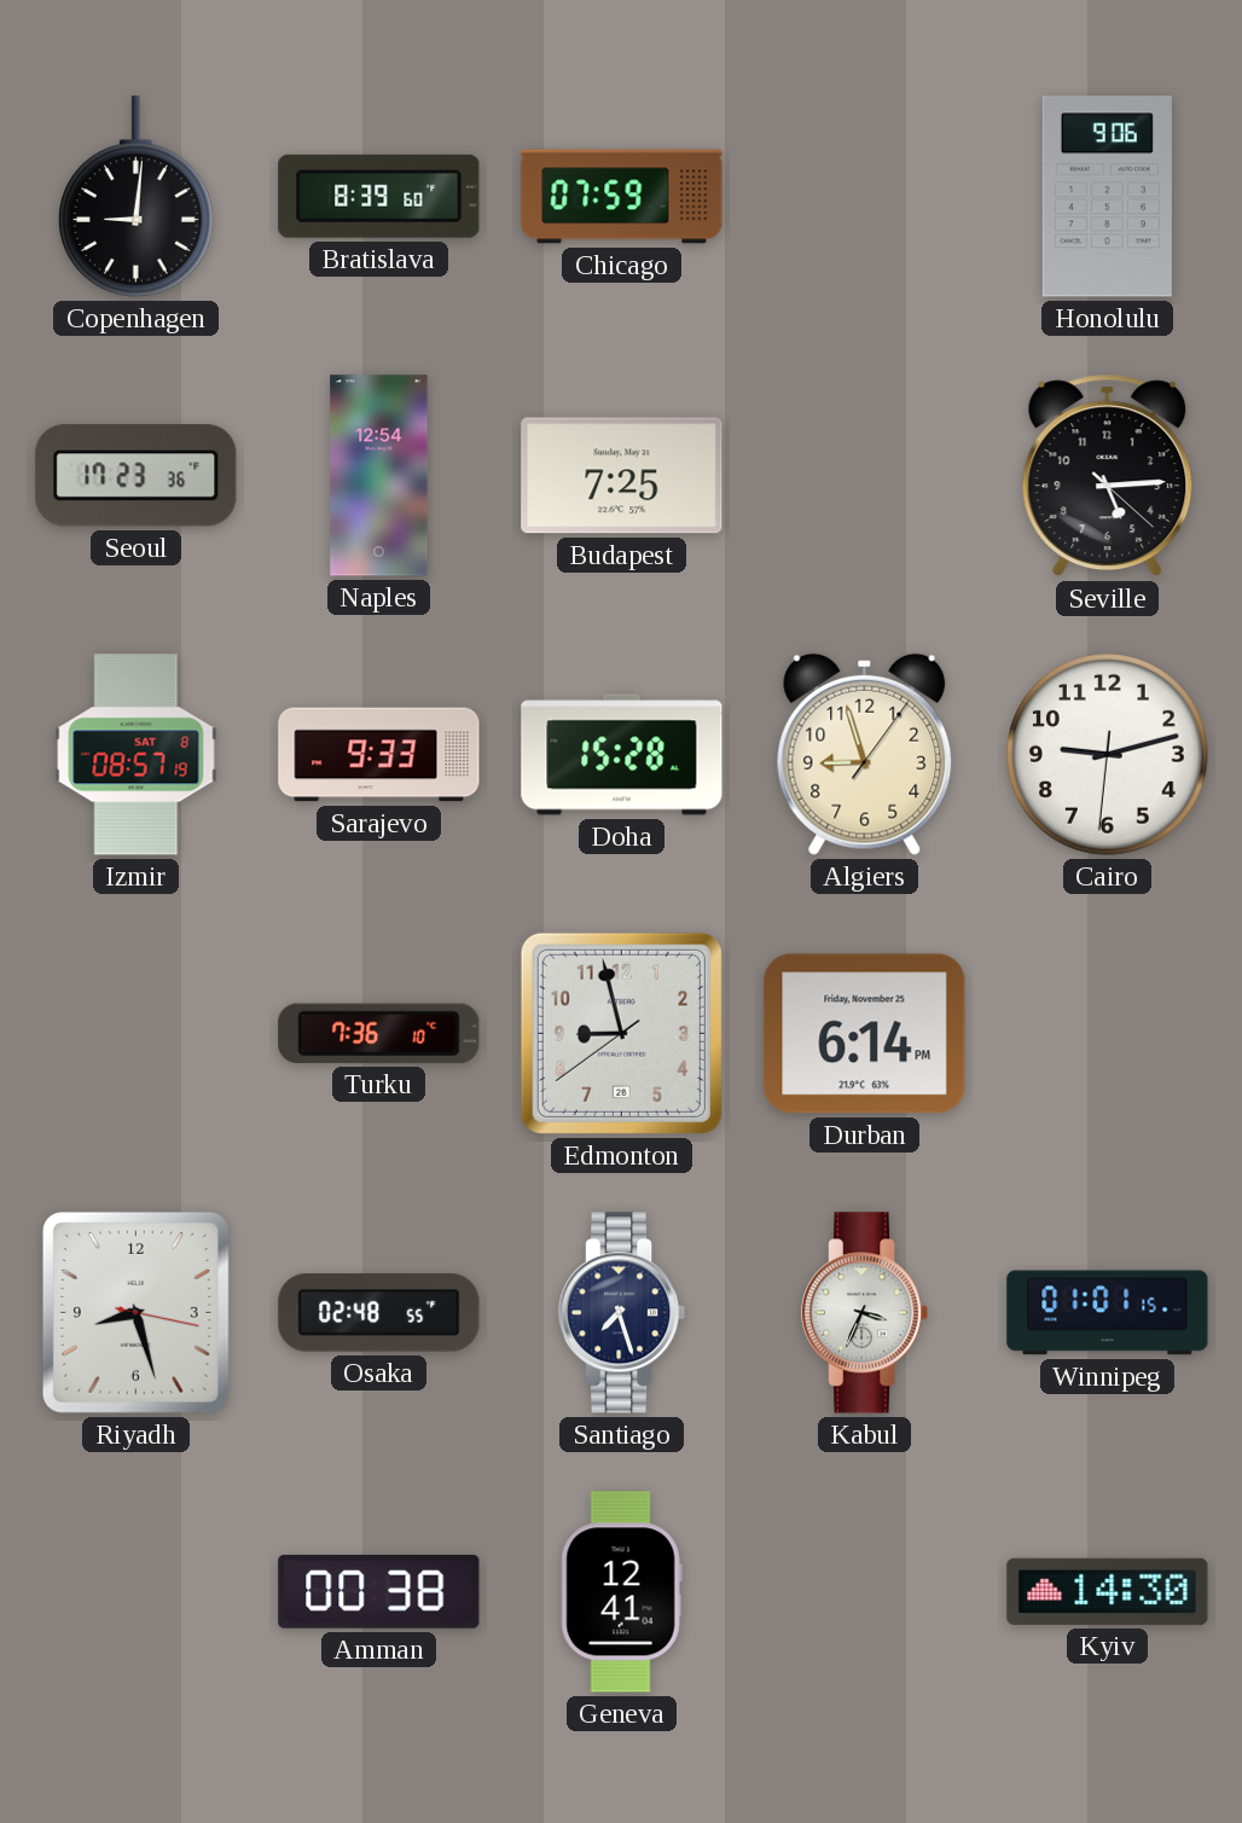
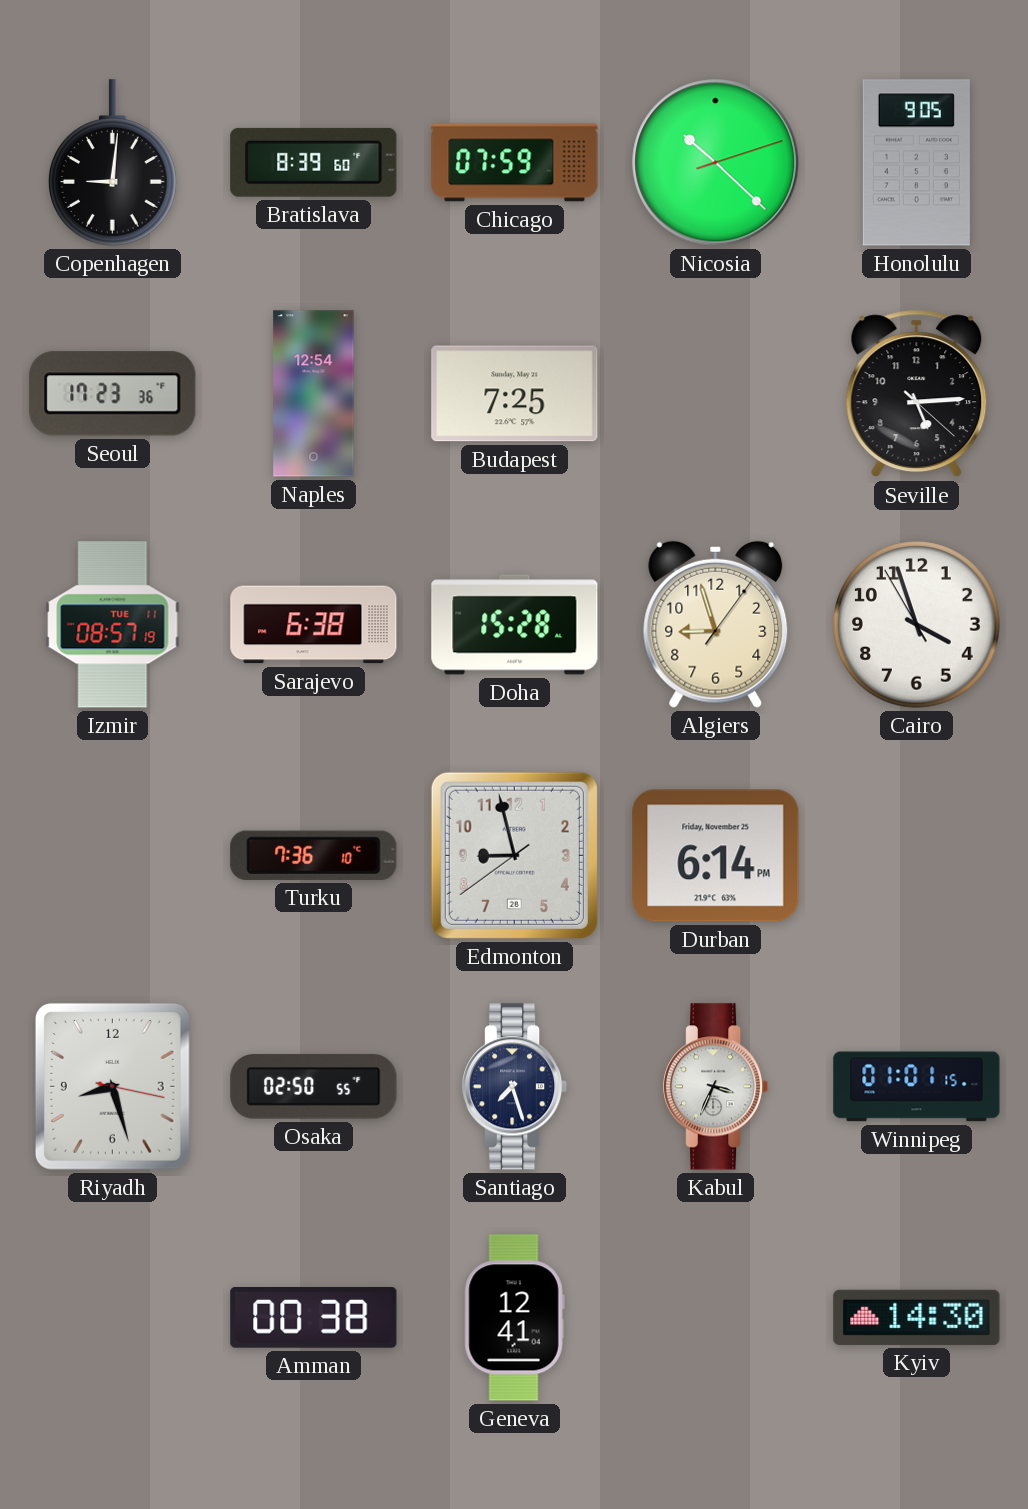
Nicosia: none -> 10:22 (716, 163)
Honolulu: 9:06 -> 9:05 (916, 163)
Izmir date: SAT 8 -> TUE 11 (113, 625)
Sarajevo: 9:33 -> 6:38 (314, 625)
Cairo: 9:12 -> 3:56 (917, 625)
Osaka: 02:48 -> 02:50 (314, 1087)
